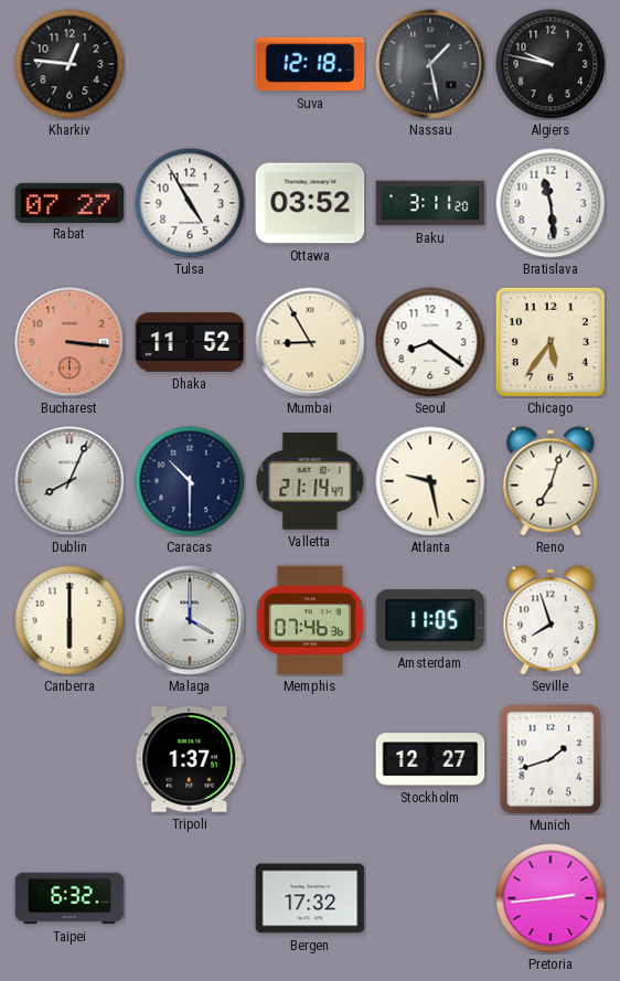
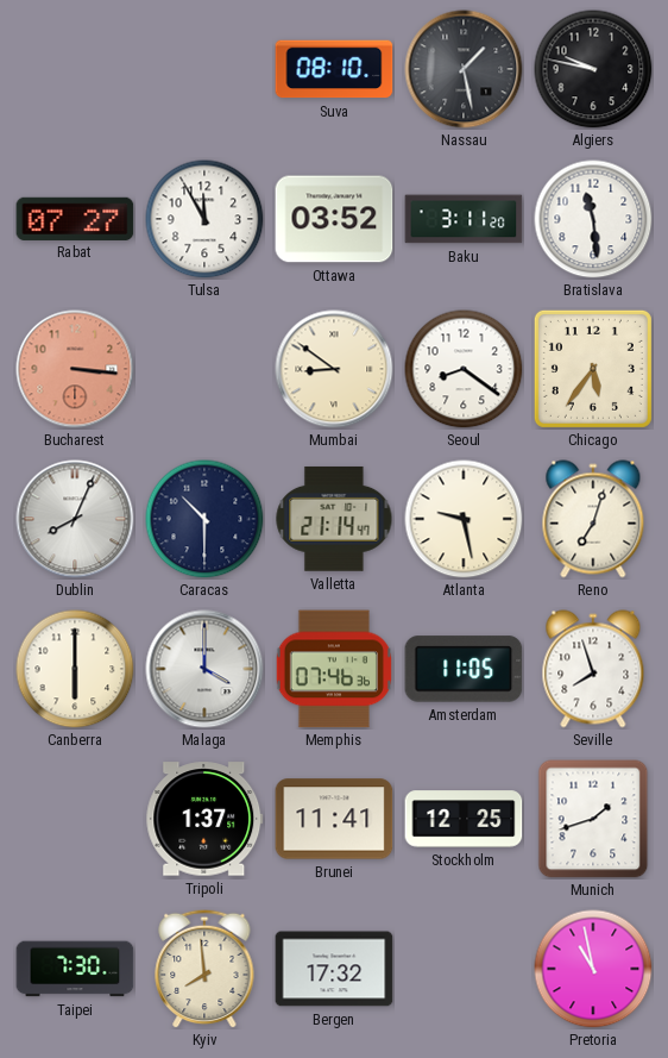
Kharkiv: 12:46 -> none (70, 64)
Suva: 12:18 -> 08:10 (334, 69)
Tulsa: 4:55 -> 11:55 (204, 219)
Dhaka: 11:52 -> none (190, 342)
Mumbai: 8:55 -> 8:51 (334, 369)
Brunei: none -> 11:41 (334, 819)
Stockholm: 12:27 -> 12:25 (464, 819)
Taipei: 6:32 -> 7:30 (75, 969)
Kyiv: none -> 7:59 (204, 969)
Pretoria: 2:44 -> 10:58 (593, 969)
